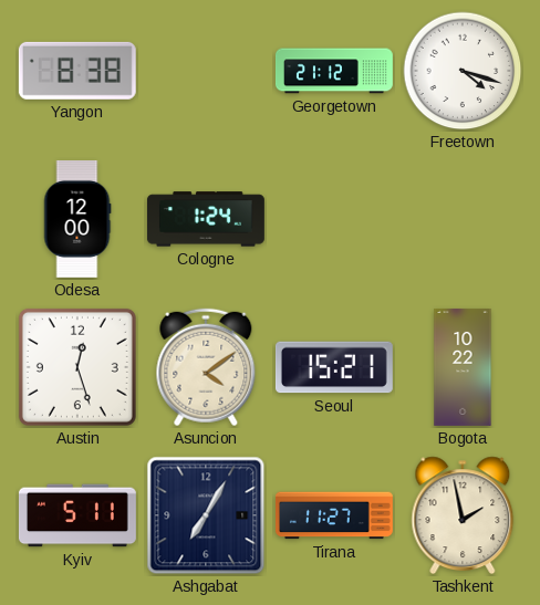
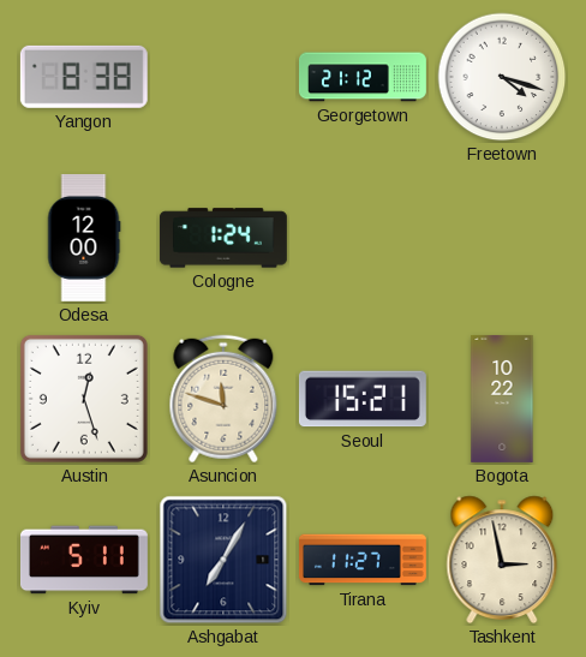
Asuncion: 4:09 -> 11:48 (223, 399)
Tashkent: 1:58 -> 2:58 (502, 560)
